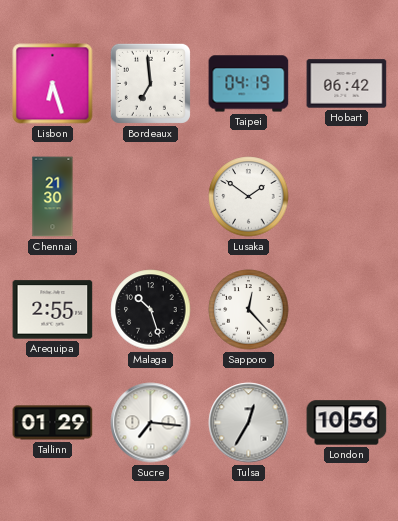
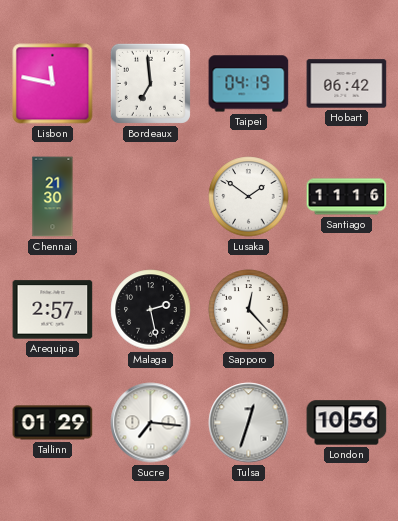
Lisbon: 6:27 -> 11:47 (53, 84)
Santiago: none -> 11:16 (347, 197)
Arequipa: 2:55 -> 2:57 (53, 310)
Malaga: 10:27 -> 2:28 (151, 310)
Tulsa: 12:35 -> 12:33 (249, 423)
